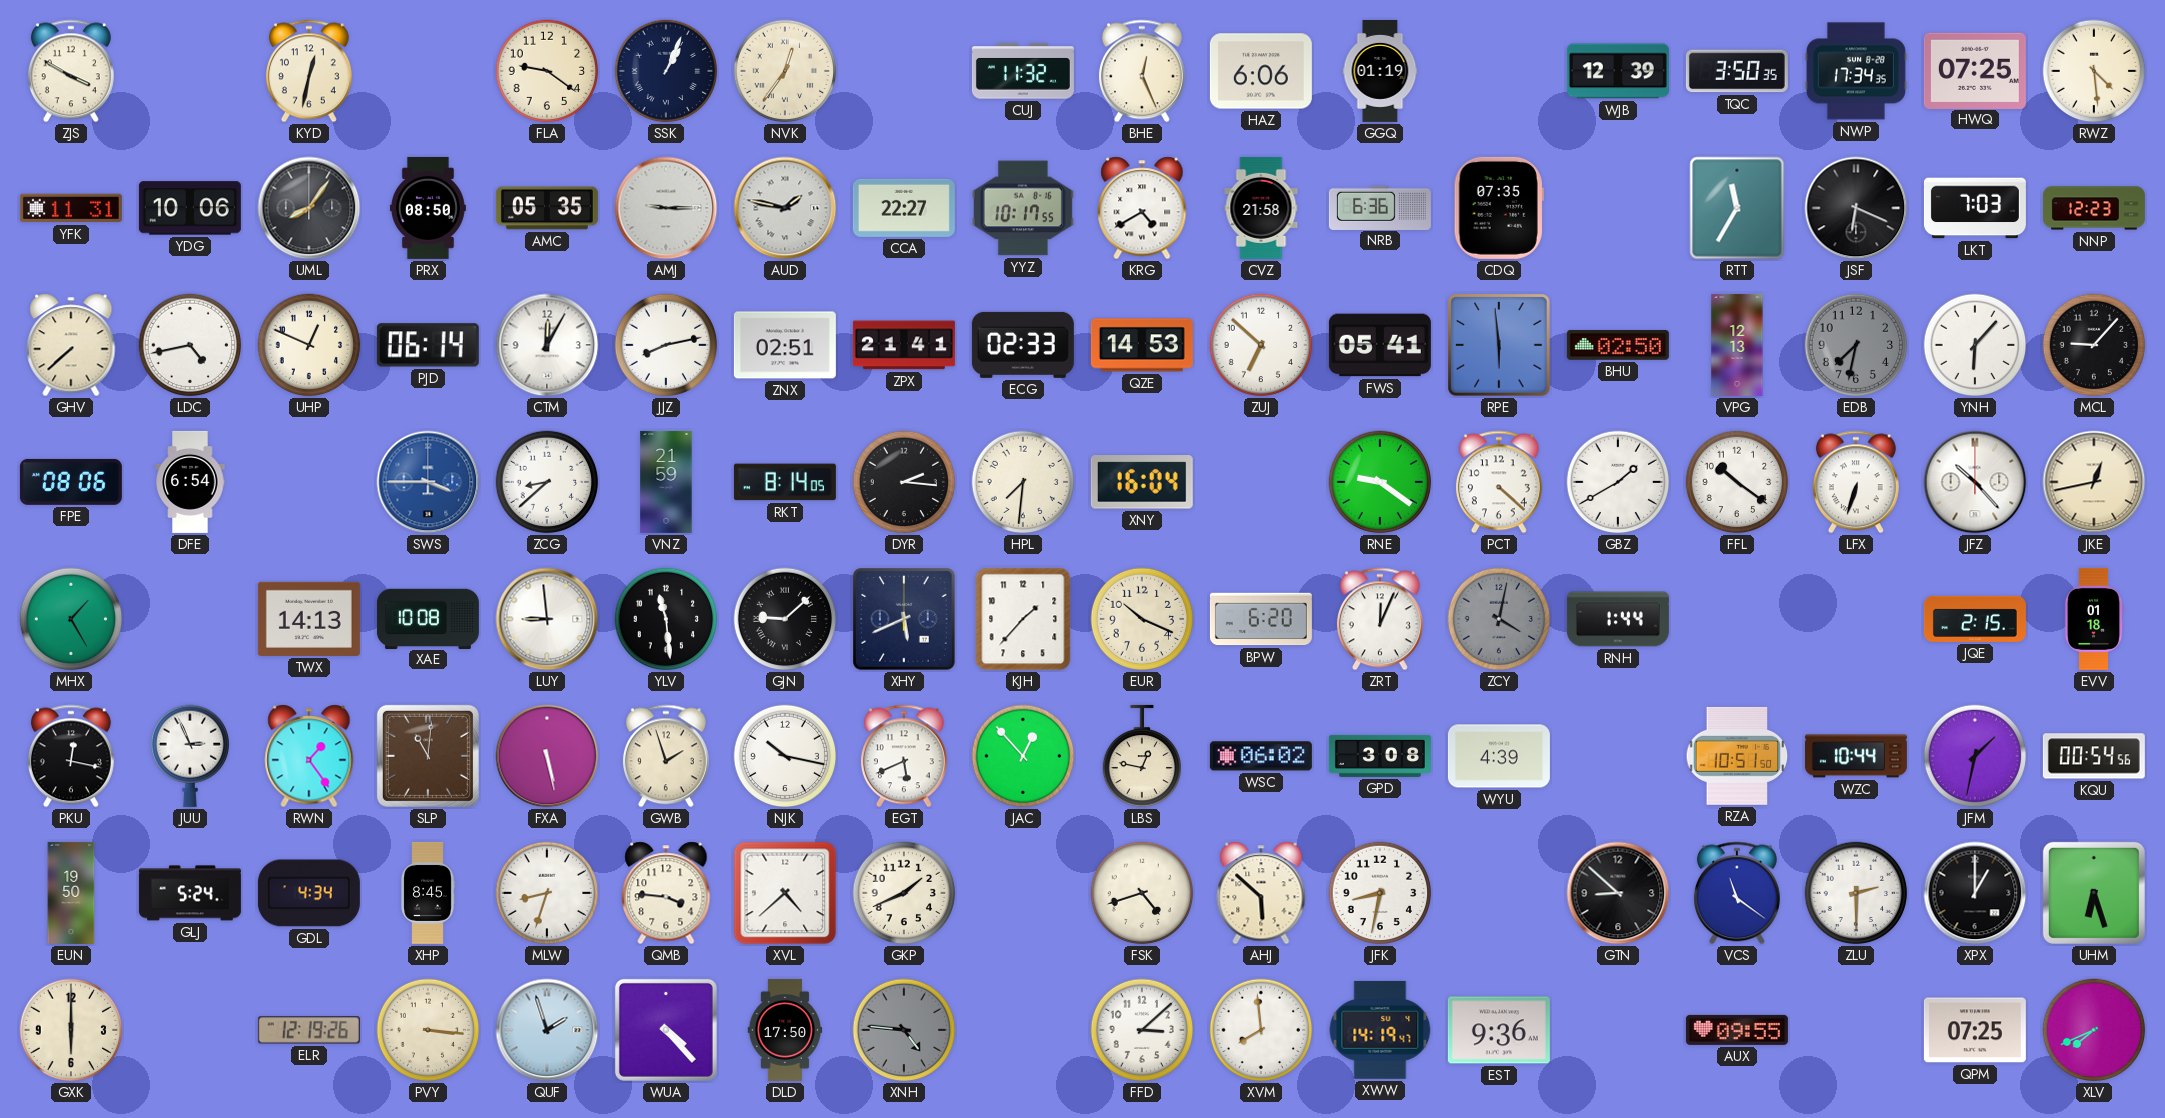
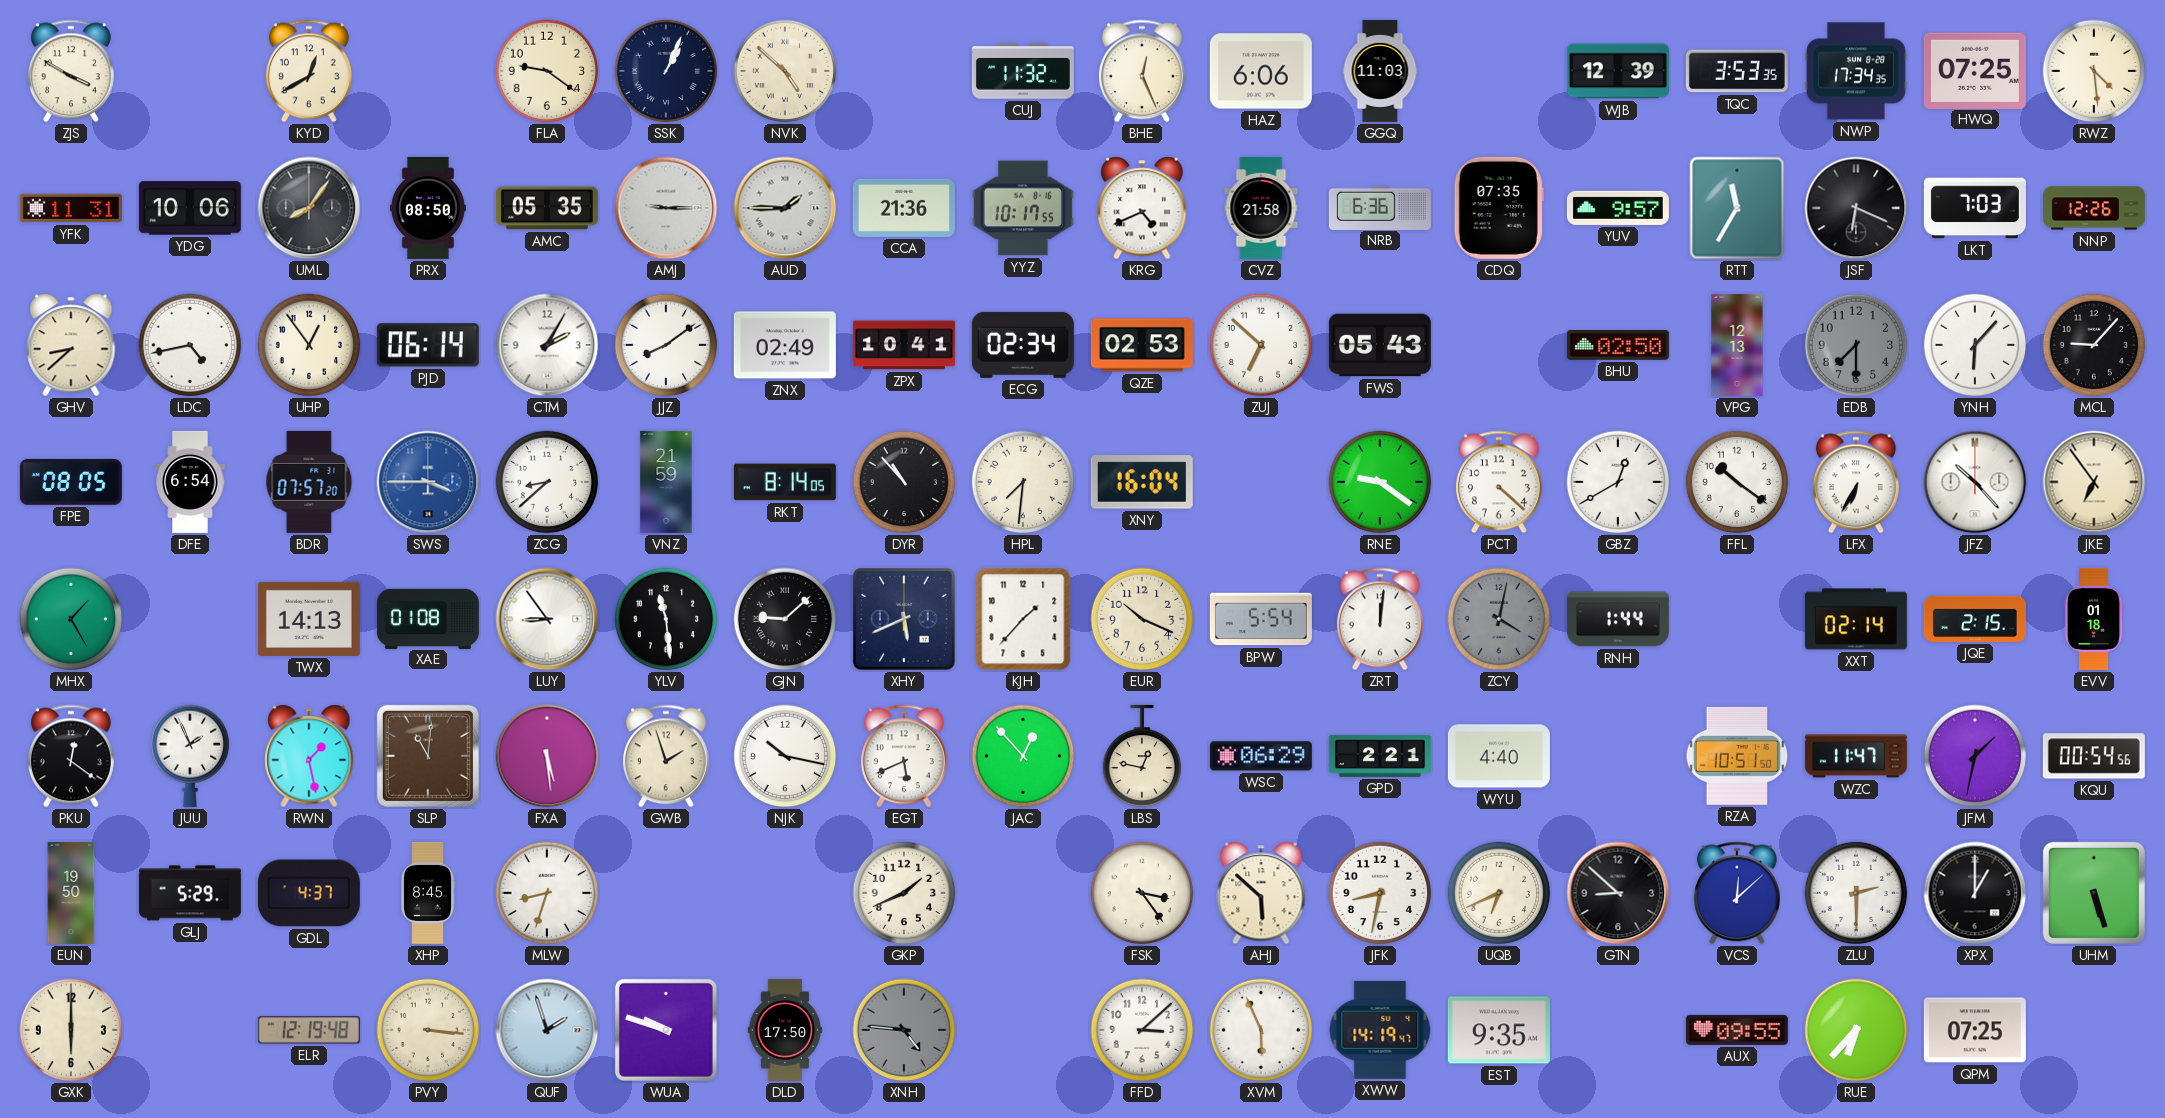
KYD: 12:32 -> 12:40 (309, 71)
NVK: 12:36 -> 4:52 (785, 71)
GGQ: 01:19 -> 11:03 (1380, 71)
TQC: 3:50 -> 3:53 (1737, 71)
AUD: 1:47 -> 1:45 (785, 208)
CCA: 22:27 -> 21:36 (904, 208)
KRG: 4:40 -> 4:41 (1142, 208)
YUV: none -> 9:57 (1618, 208)
NNP: 12:23 -> 12:26 (2094, 208)
GHV: 7:38 -> 8:38 (71, 345)
UHP: 12:49 -> 12:54 (309, 345)
CTM: 12:05 -> 2:05 (547, 345)
JJZ: 8:13 -> 8:09 (666, 345)
ZNX: 02:51 -> 02:49 (785, 345)
ZPX: 21:41 -> 10:41 (904, 345)
ECG: 02:33 -> 02:34 (1023, 345)
QZE: 14:53 -> 02:53 (1142, 345)
FWS: 05:41 -> 05:43 (1380, 345)
RPE: 5:59 -> none (1499, 345)
EDB: 7:32 -> 7:30 (1856, 345)
FPE: 08:06 -> 08:05 (71, 482)
BDR: none -> 07:57 (309, 482)
DYR: 2:16 -> 10:53 (904, 482)
GBZ: 1:40 -> 12:40 (1618, 482)
LFX: 6:33 -> 6:35 (1856, 482)
JKE: 12:43 -> 6:54 (2094, 482)
XAE: 10:08 -> 01:08 (428, 618)
LUY: 8:59 -> 8:54 (547, 619)
BPW: 6:20 -> 5:54 (1261, 619)
ZRT: 12:04 -> 12:01 (1380, 619)
XXT: none -> 02:14 (1856, 619)
PKU: 12:17 -> 12:21 (71, 756)
JUU: 2:56 -> 1:56 (189, 756)
RWN: 1:24 -> 1:28 (309, 756)
FXA: 5:28 -> 5:29 (547, 756)
WSC: 06:02 -> 06:29 (1261, 756)
GPD: 3:08 -> 2:21 (1380, 756)
WYU: 4:39 -> 4:40 (1499, 756)
WZC: 10:44 -> 11:47 (1856, 756)
GLJ: 5:24 -> 5:29 (190, 893)
GDL: 4:34 -> 4:37 (309, 893)
QMB: 3:46 -> none (666, 893)
XVL: 4:38 -> none (785, 893)
FSK: 4:42 -> 3:24 (1142, 893)
UQB: none -> 6:41 (1499, 893)
VCS: 11:21 -> 12:08 (1737, 893)
UHM: 6:27 -> 5:27 (2094, 893)
ELR: 12:19:26 -> 12:19:48 (309, 1030)
WUA: 4:23 -> 9:48 (666, 1030)
XVM: 7:59 -> 5:56 (1261, 1030)
EST: 9:36 -> 9:35 (1499, 1030)
RUE: none -> 6:37 (1856, 1030)
XLV: 7:41 -> none (2094, 1030)
